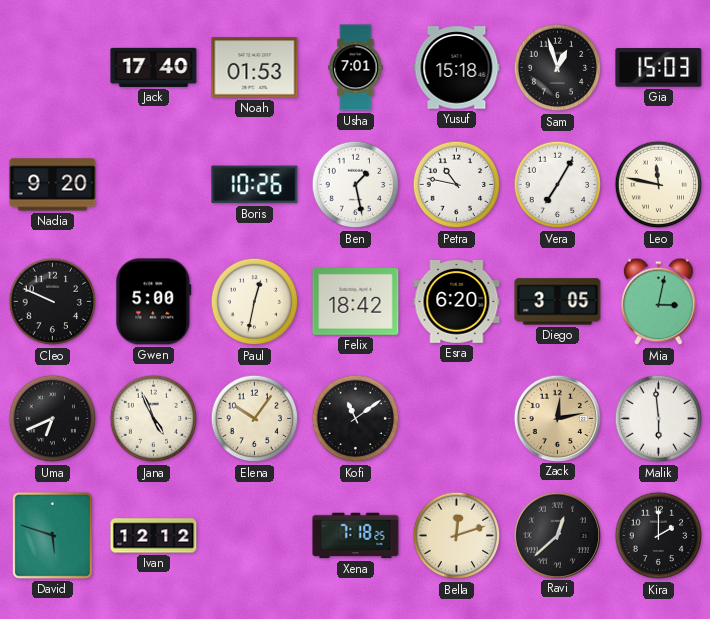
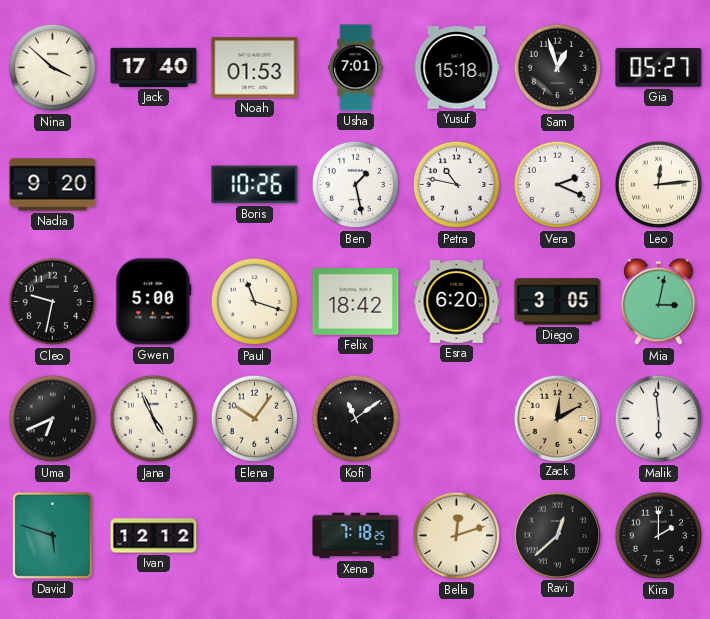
Nina: none -> 3:52 (53, 68)
Gia: 15:03 -> 05:27 (659, 68)
Vera: 7:05 -> 2:19 (558, 185)
Leo: 11:47 -> 12:14 (659, 185)
Cleo: 9:49 -> 9:32 (53, 302)
Paul: 12:32 -> 11:18 (255, 302)
Zack: 12:13 -> 12:10 (557, 418)
